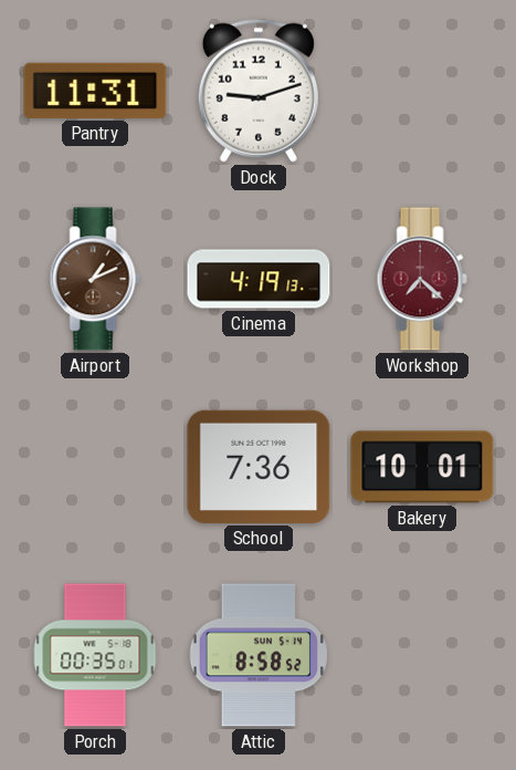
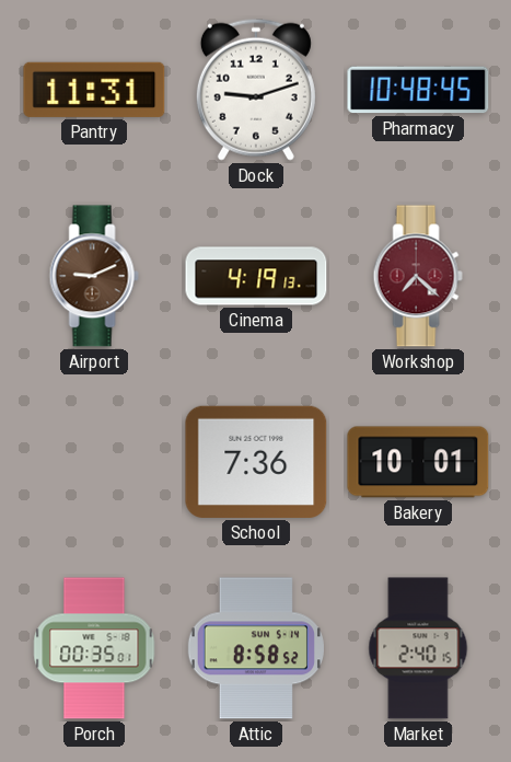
Pharmacy: none -> 10:48 (418, 90)
Airport: 1:11 -> 9:11 (94, 276)
Market: none -> 2:40 (418, 648)
